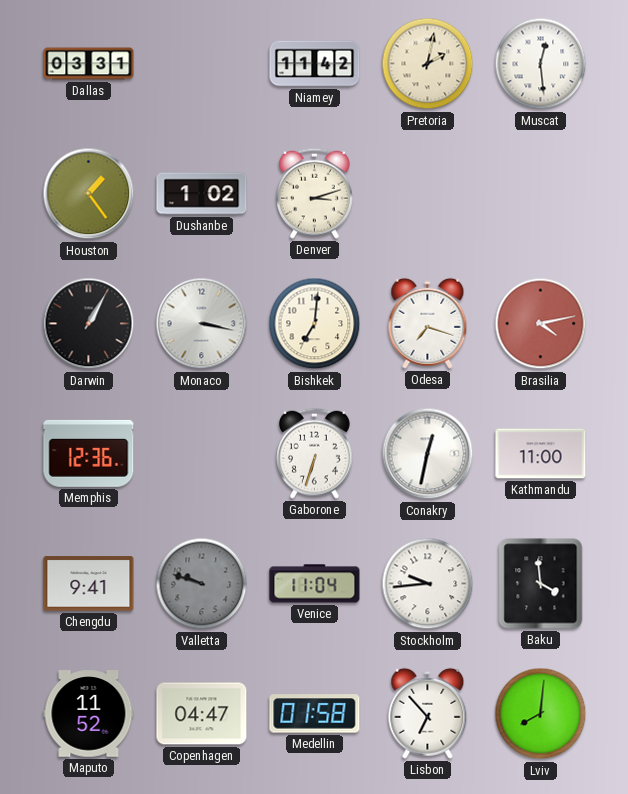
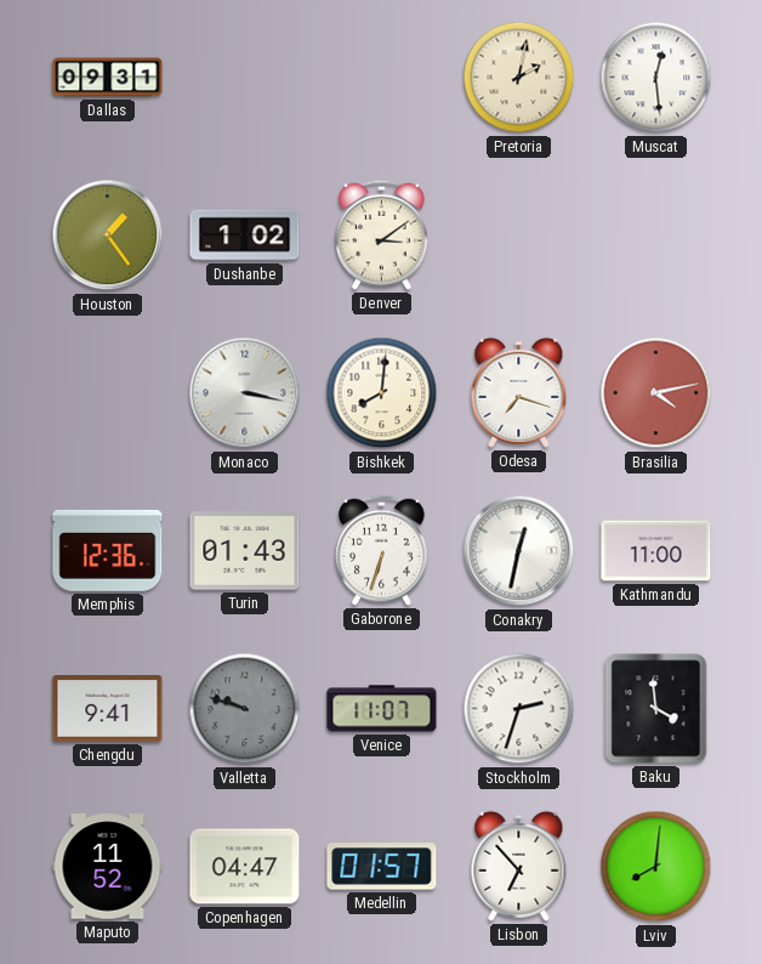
Dallas: 03:31 -> 09:31 (108, 78)
Niamey: 11:42 -> none (315, 64)
Denver: 3:12 -> 3:09 (382, 234)
Darwin: 1:05 -> none (89, 324)
Bishkek: 7:01 -> 8:01 (382, 393)
Turin: none -> 01:43 (245, 551)
Venice: 11:04 -> 11:07 (382, 709)
Stockholm: 9:44 -> 2:33 (519, 709)
Medellin: 01:58 -> 01:57 (382, 867)
